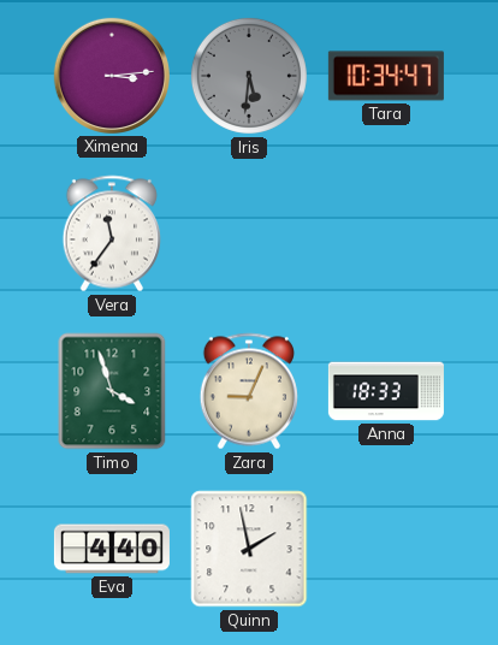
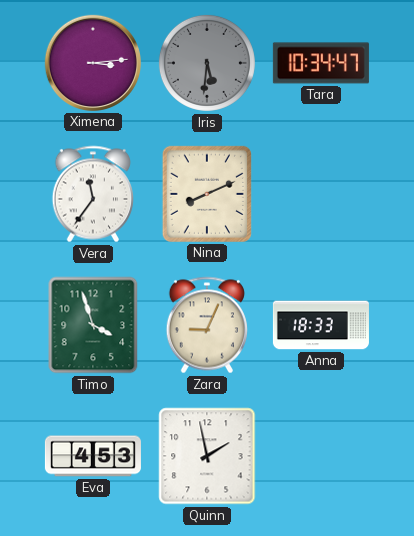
Nina: none -> 8:11 (207, 194)
Eva: 4:40 -> 4:53 (93, 456)
